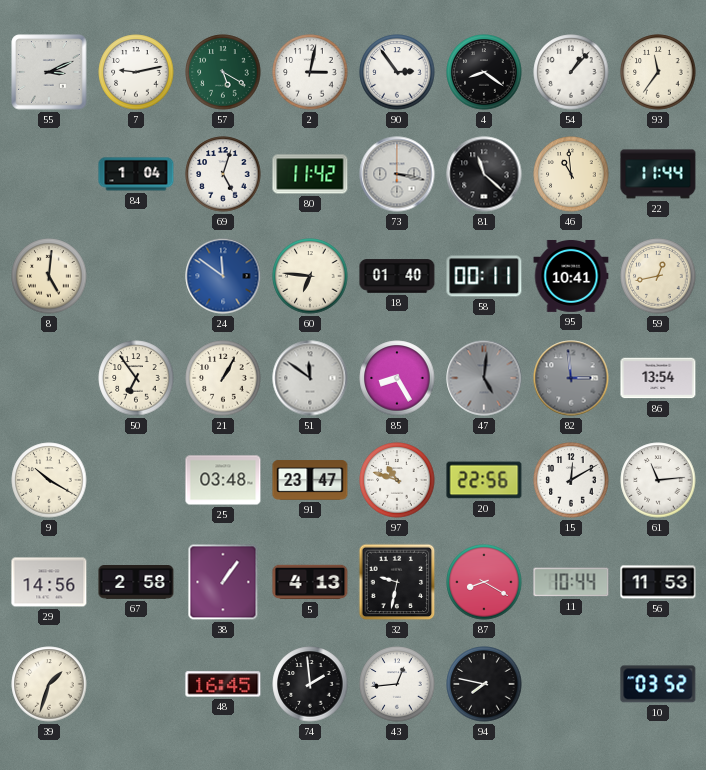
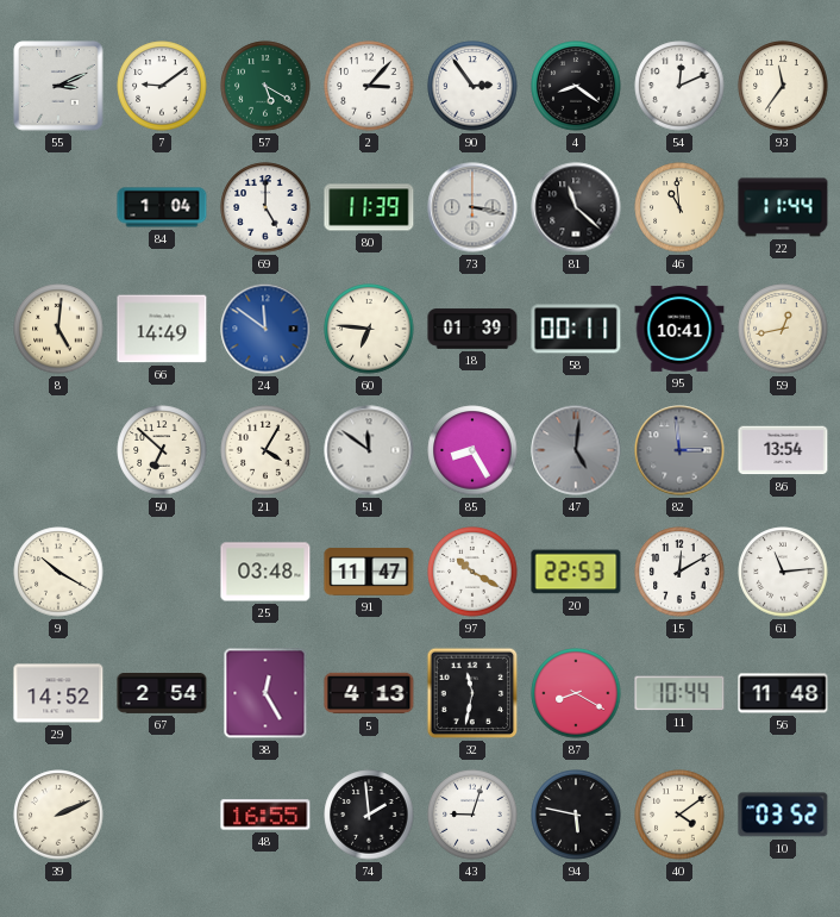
7: 9:13 -> 9:09 (162, 86)
2: 3:02 -> 3:07 (369, 86)
54: 1:07 -> 12:11 (679, 86)
69: 5:03 -> 5:00 (265, 207)
80: 11:42 -> 11:39 (369, 207)
66: none -> 14:49 (162, 329)
18: 01:40 -> 01:39 (472, 329)
50: 6:54 -> 6:52 (162, 450)
21: 1:05 -> 4:05 (265, 450)
91: 23:47 -> 11:47 (369, 572)
97: 10:48 -> 10:20 (472, 572)
20: 22:56 -> 22:53 (576, 572)
29: 14:56 -> 14:52 (58, 693)
67: 2:58 -> 2:54 (162, 693)
38: 1:06 -> 12:25 (265, 693)
32: 9:32 -> 11:32 (472, 693)
56: 11:53 -> 11:48 (783, 693)
39: 1:33 -> 2:11 (58, 815)
48: 16:45 -> 16:55 (265, 815)
43: 12:44 -> 9:03 (472, 815)
94: 7:47 -> 5:47 (576, 815)
40: none -> 4:09 (679, 815)
